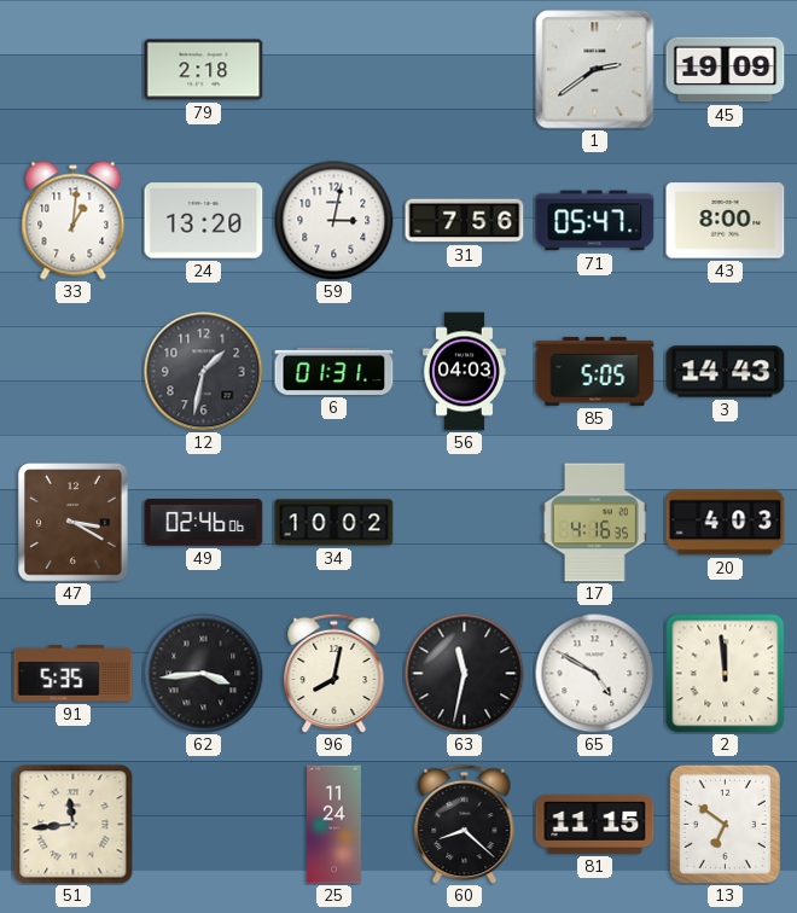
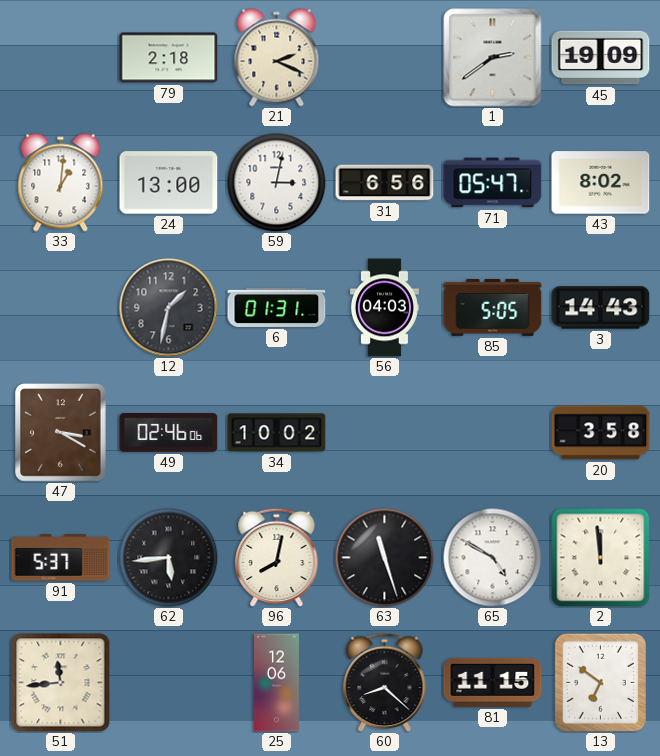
21: none -> 2:19 (277, 58)
24: 13:20 -> 13:00 (169, 183)
31: 7:56 -> 6:56 (385, 183)
43: 8:00 -> 8:02 (601, 183)
17: 4:16 -> none (594, 523)
20: 4:03 -> 3:58 (601, 433)
91: 5:35 -> 5:37 (61, 558)
62: 3:44 -> 5:44 (169, 558)
63: 11:32 -> 11:27 (385, 558)
25: 11:24 -> 12:06 (276, 683)
